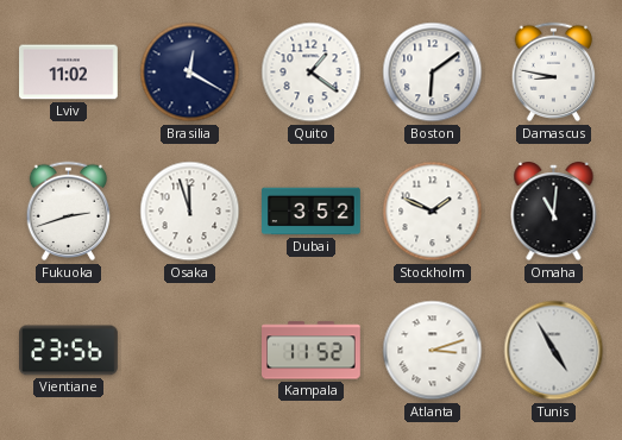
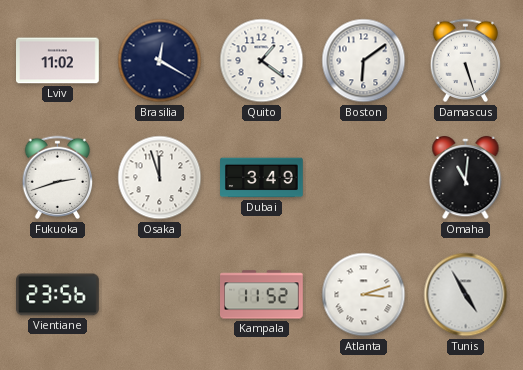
Damascus: 8:47 -> 5:27 (466, 61)
Dubai: 3:52 -> 3:49 (262, 178)
Stockholm: 1:49 -> none (433, 212)
